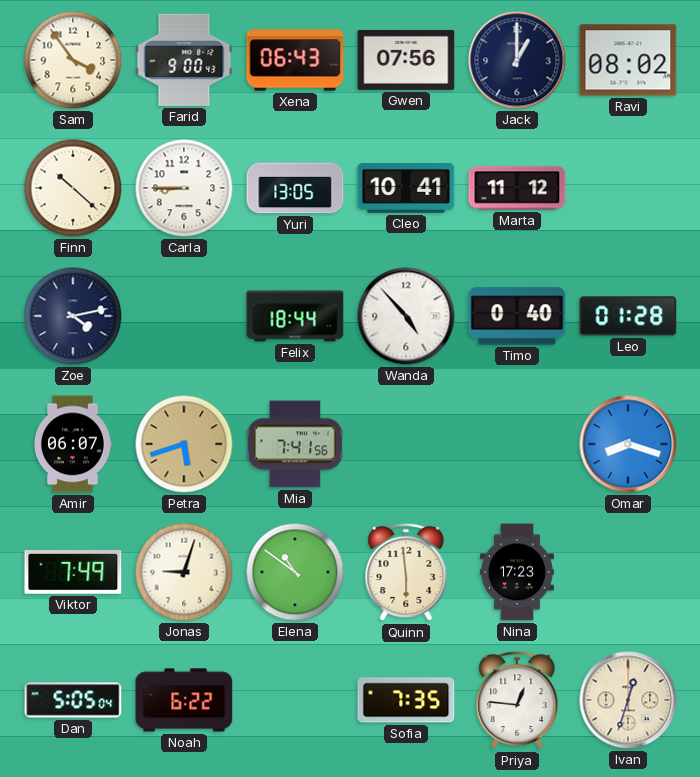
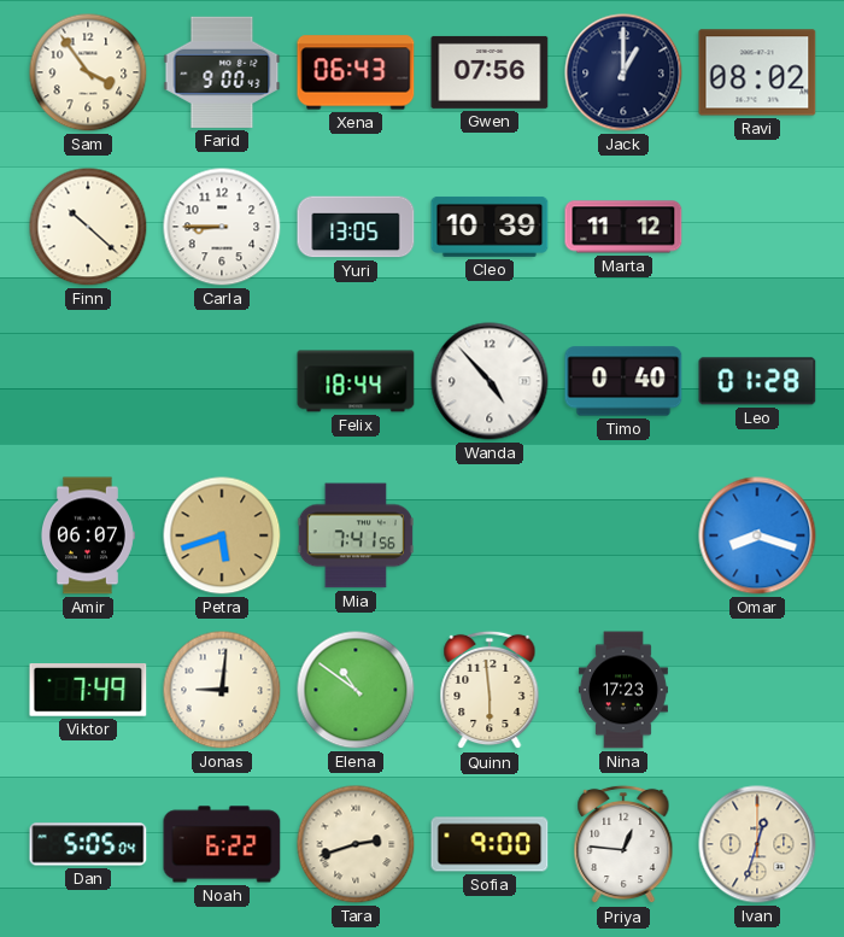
Cleo: 10:41 -> 10:39 (490, 227)
Zoe: 4:13 -> none (73, 316)
Jonas: 9:03 -> 9:01 (222, 690)
Tara: none -> 2:42 (356, 844)
Sofia: 7:35 -> 9:00 (490, 844)
